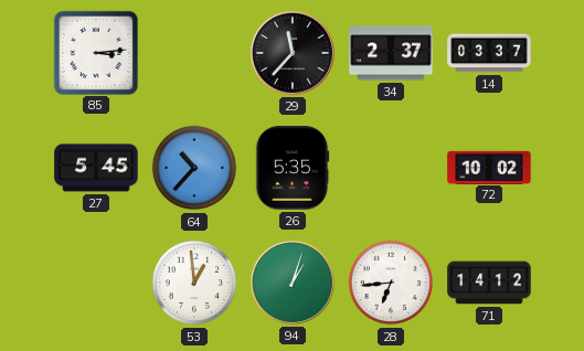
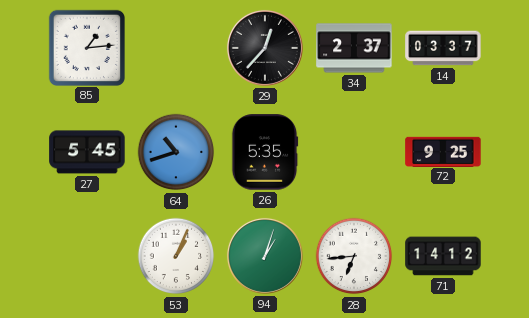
85: 3:14 -> 1:14 (86, 47)
29: 11:37 -> 12:37 (265, 48)
64: 10:37 -> 10:42 (176, 152)
72: 10:02 -> 9:25 (443, 151)
53: 12:59 -> 1:04 (176, 256)
